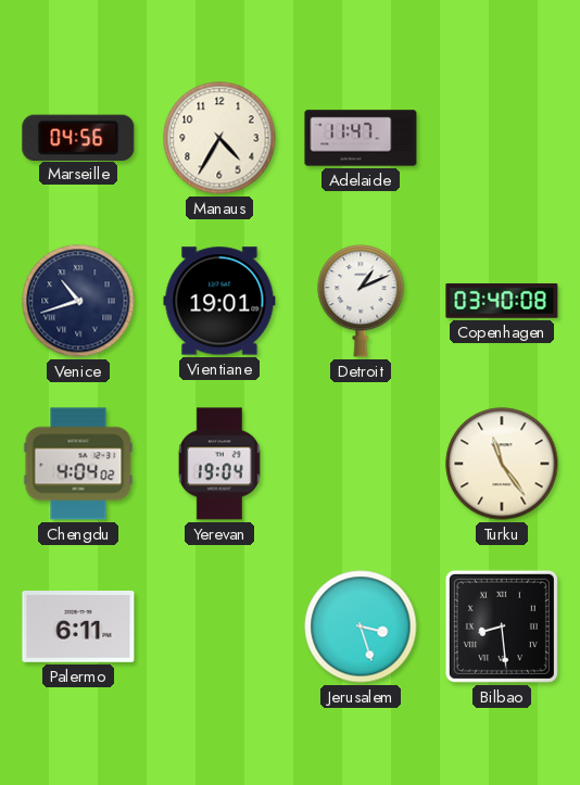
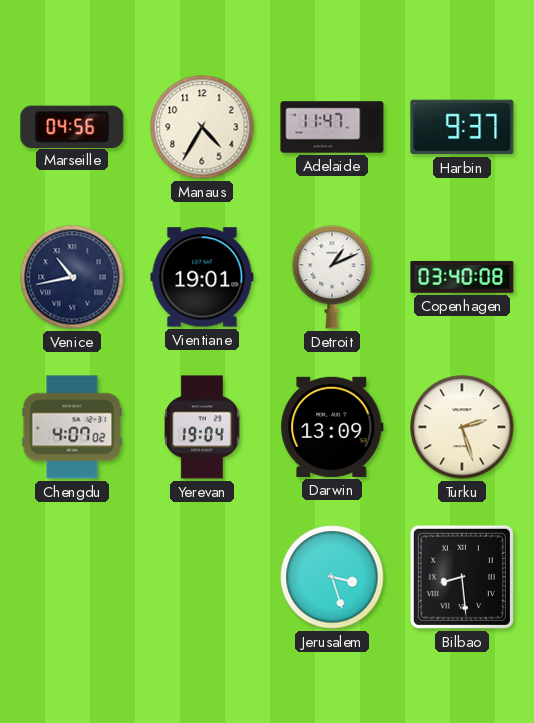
Harbin: none -> 9:37 (462, 127)
Venice: 10:42 -> 10:43 (72, 277)
Chengdu: 4:04 -> 4:07 (72, 427)
Darwin: none -> 13:09 (332, 427)
Turku: 11:24 -> 2:27 (462, 427)
Palermo: 6:11 -> none (78, 628)
